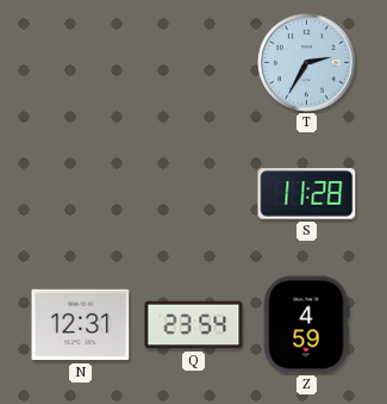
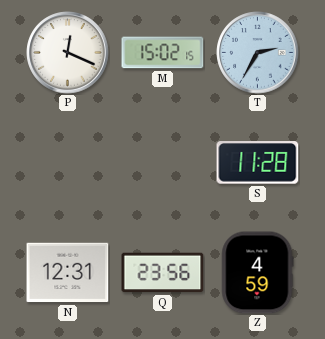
P: none -> 12:19 (68, 53)
M: none -> 15:02 (163, 53)
Q: 23:54 -> 23:56 (163, 273)
